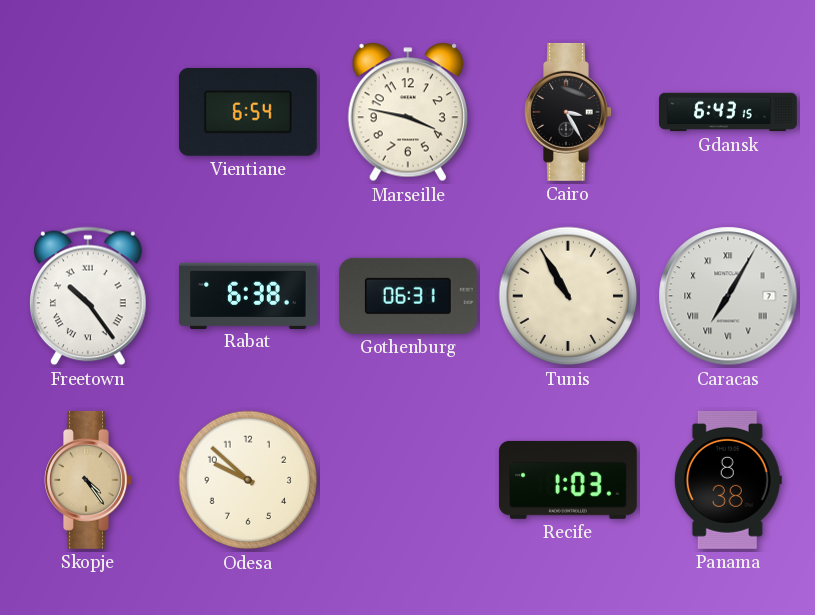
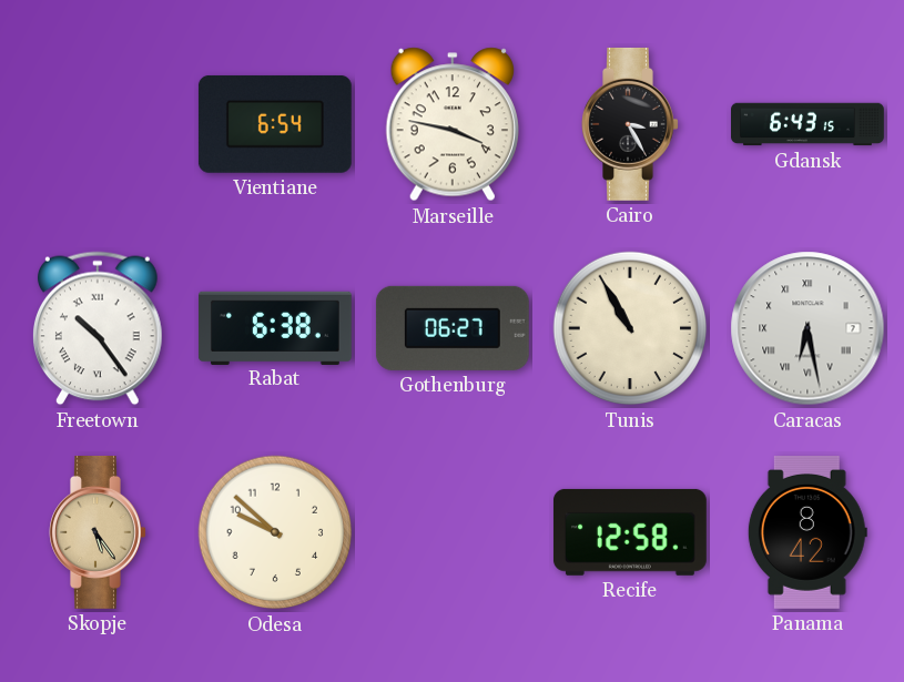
Gothenburg: 06:31 -> 06:27 (453, 328)
Caracas: 7:05 -> 6:28 (807, 328)
Skopje: 4:24 -> 5:24 (98, 532)
Recife: 1:03 -> 12:58 (630, 532)
Panama: 8:38 -> 8:42 (807, 532)
